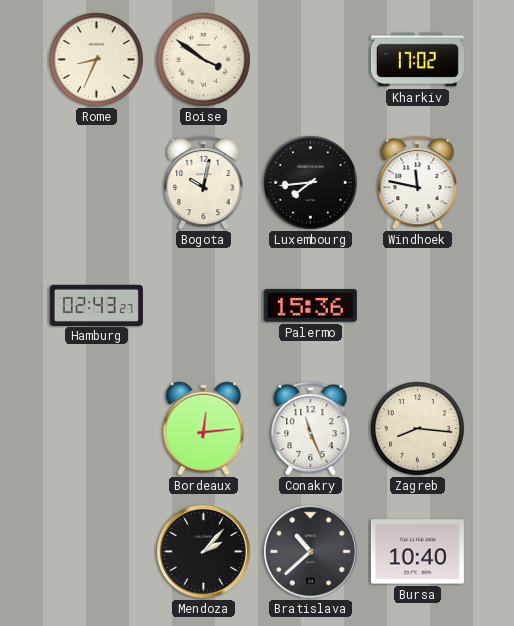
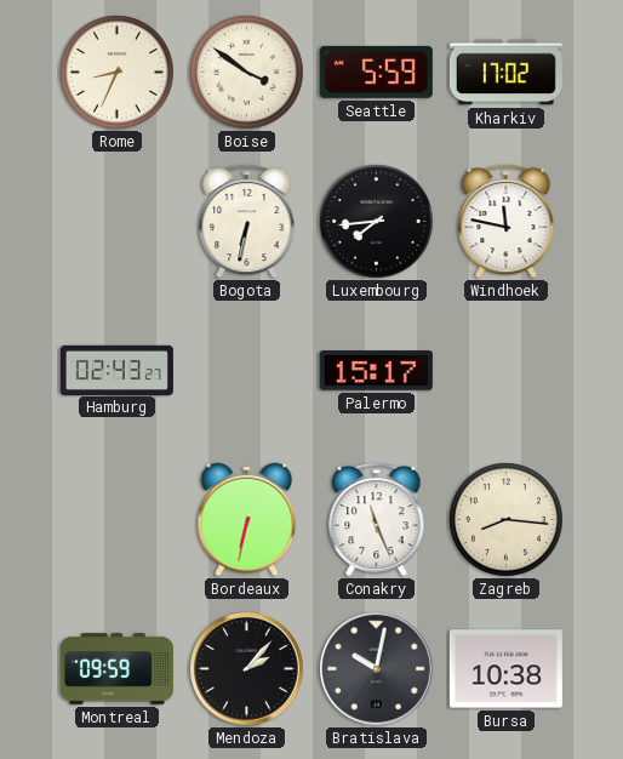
Seattle: none -> 5:59 (376, 72)
Bogota: 10:02 -> 6:32 (247, 221)
Palermo: 15:36 -> 15:17 (376, 371)
Bordeaux: 12:14 -> 6:32 (247, 520)
Montreal: none -> 09:59 (116, 669)
Bratislava: 10:38 -> 10:02 (376, 668)
Bursa: 10:40 -> 10:38 (505, 669)
